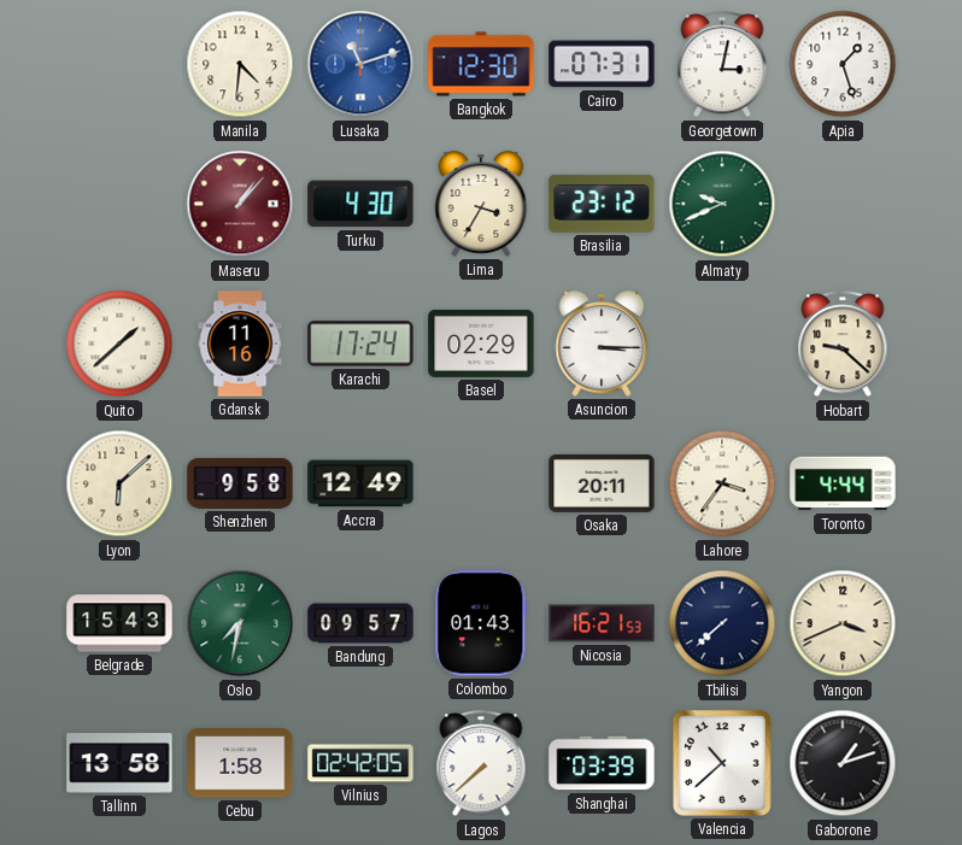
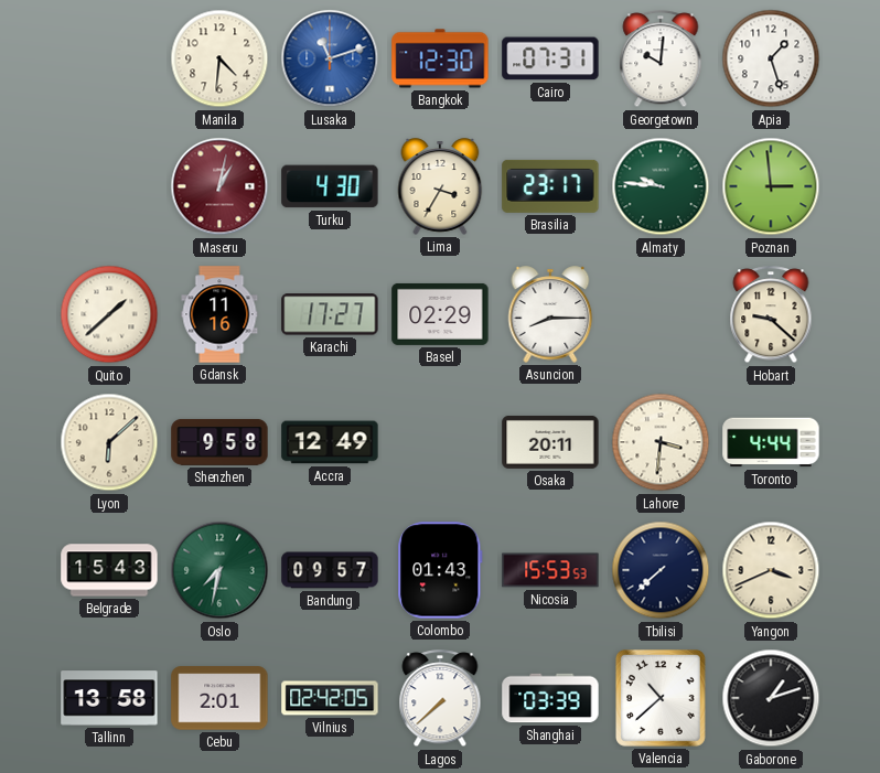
Georgetown: 3:02 -> 10:01 (661, 60)
Maseru: 1:07 -> 1:02 (219, 186)
Brasilia: 23:12 -> 23:17 (550, 186)
Almaty: 9:41 -> 9:46 (661, 186)
Poznan: none -> 2:59 (771, 186)
Karachi: 17:24 -> 17:27 (330, 314)
Asuncion: 3:15 -> 8:15 (550, 314)
Lahore: 3:36 -> 3:31 (661, 442)
Nicosia: 16:21 -> 15:53 (550, 570)
Cebu: 1:58 -> 2:01 (219, 698)
